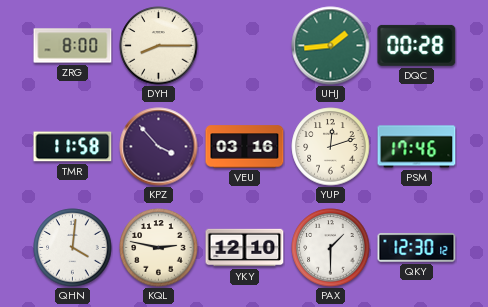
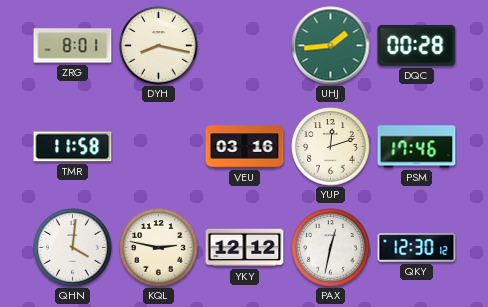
ZRG: 8:00 -> 8:01 (73, 46)
DYH: 8:15 -> 8:17 (159, 46)
KPZ: 3:53 -> none (159, 147)
YKY: 12:10 -> 12:12 (245, 248)
PAX: 1:30 -> 12:32 (331, 248)
